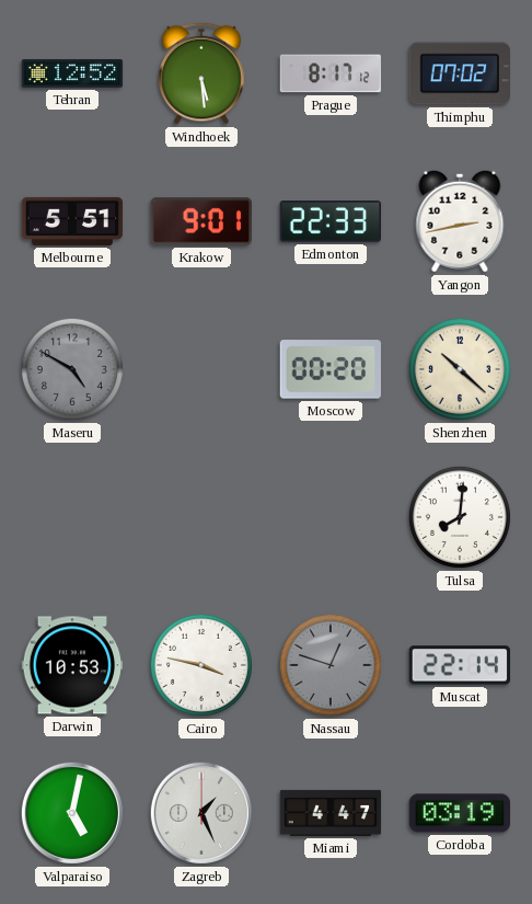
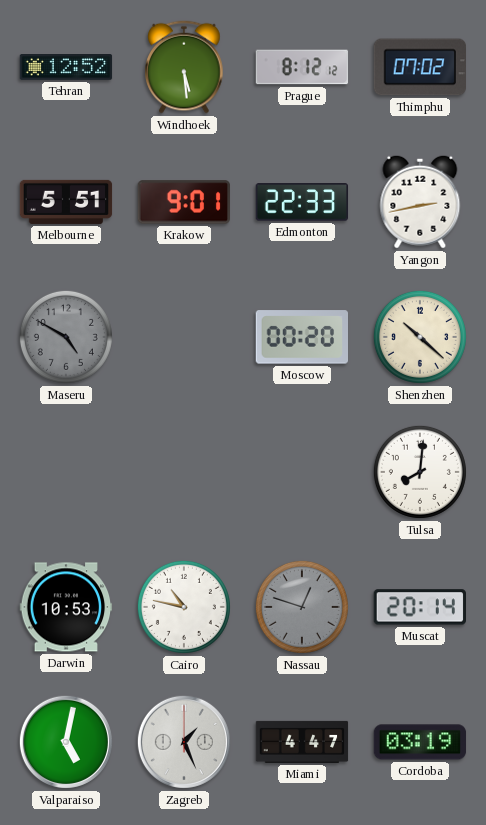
Prague: 8:17 -> 8:12 (302, 67)
Cairo: 3:47 -> 10:47 (184, 607)
Muscat: 22:14 -> 20:14 (419, 607)
